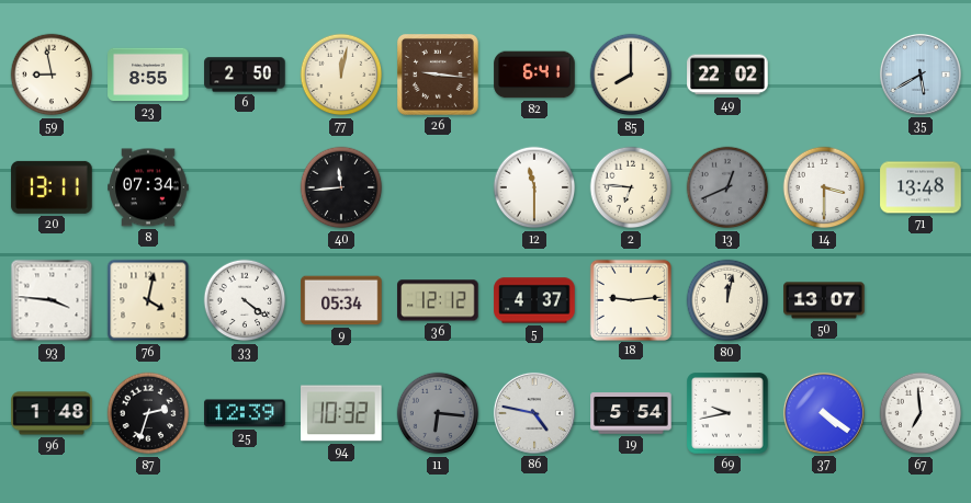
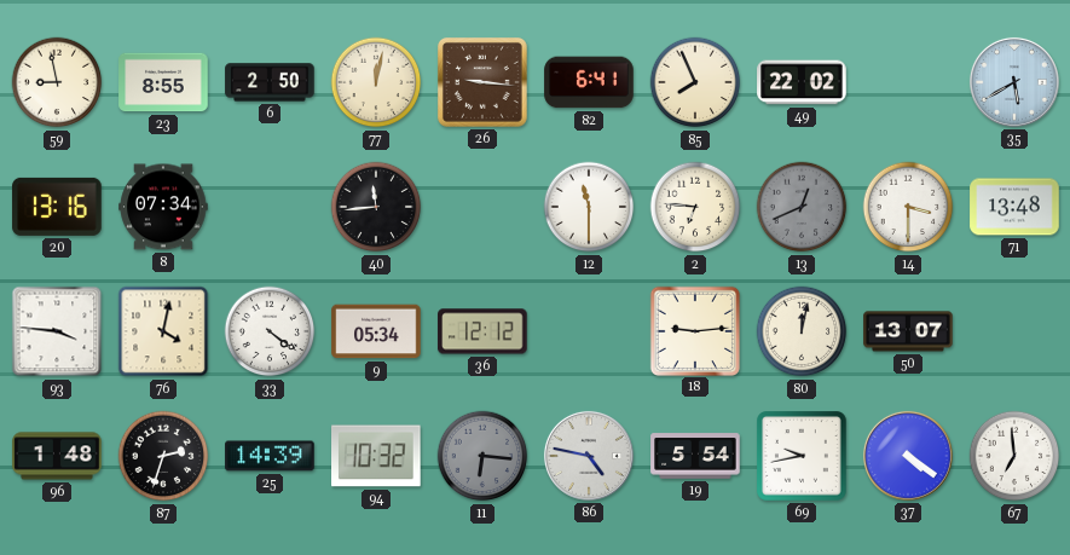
85: 8:00 -> 7:56 (695, 82)
20: 13:11 -> 13:16 (57, 207)
5: 4:37 -> none (534, 300)
25: 12:39 -> 14:39 (270, 456)
